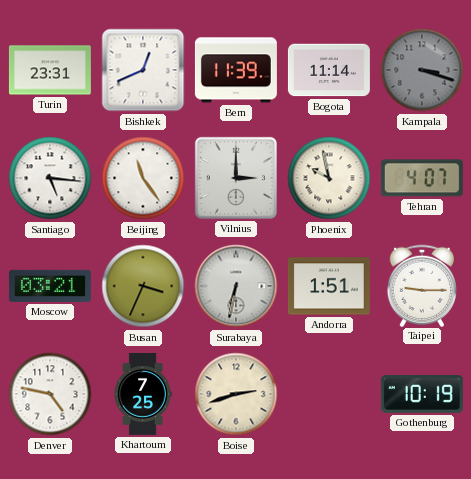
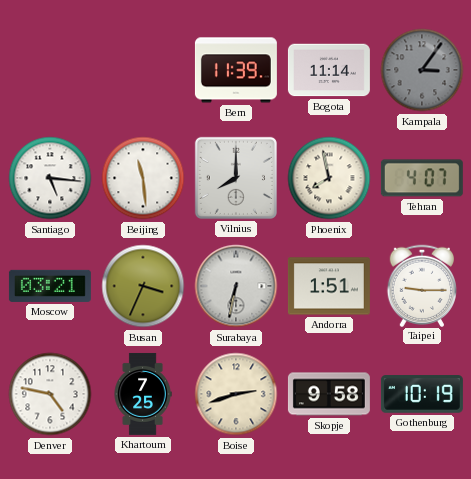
Turin: 23:31 -> none (50, 70)
Bishkek: 12:41 -> none (143, 70)
Kampala: 3:18 -> 3:06 (422, 70)
Beijing: 11:24 -> 11:29 (143, 178)
Vilnius: 3:00 -> 8:00 (236, 178)
Phoenix: 9:58 -> 7:58 (329, 178)
Skopje: none -> 9:58 (329, 394)
